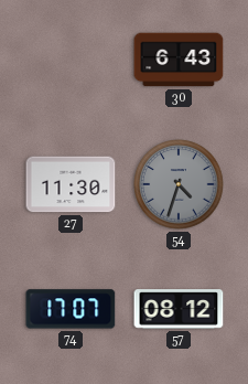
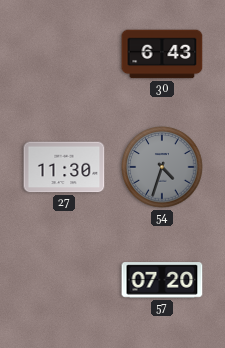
74: 17:07 -> none (71, 309)
57: 08:12 -> 07:20 (162, 280)
